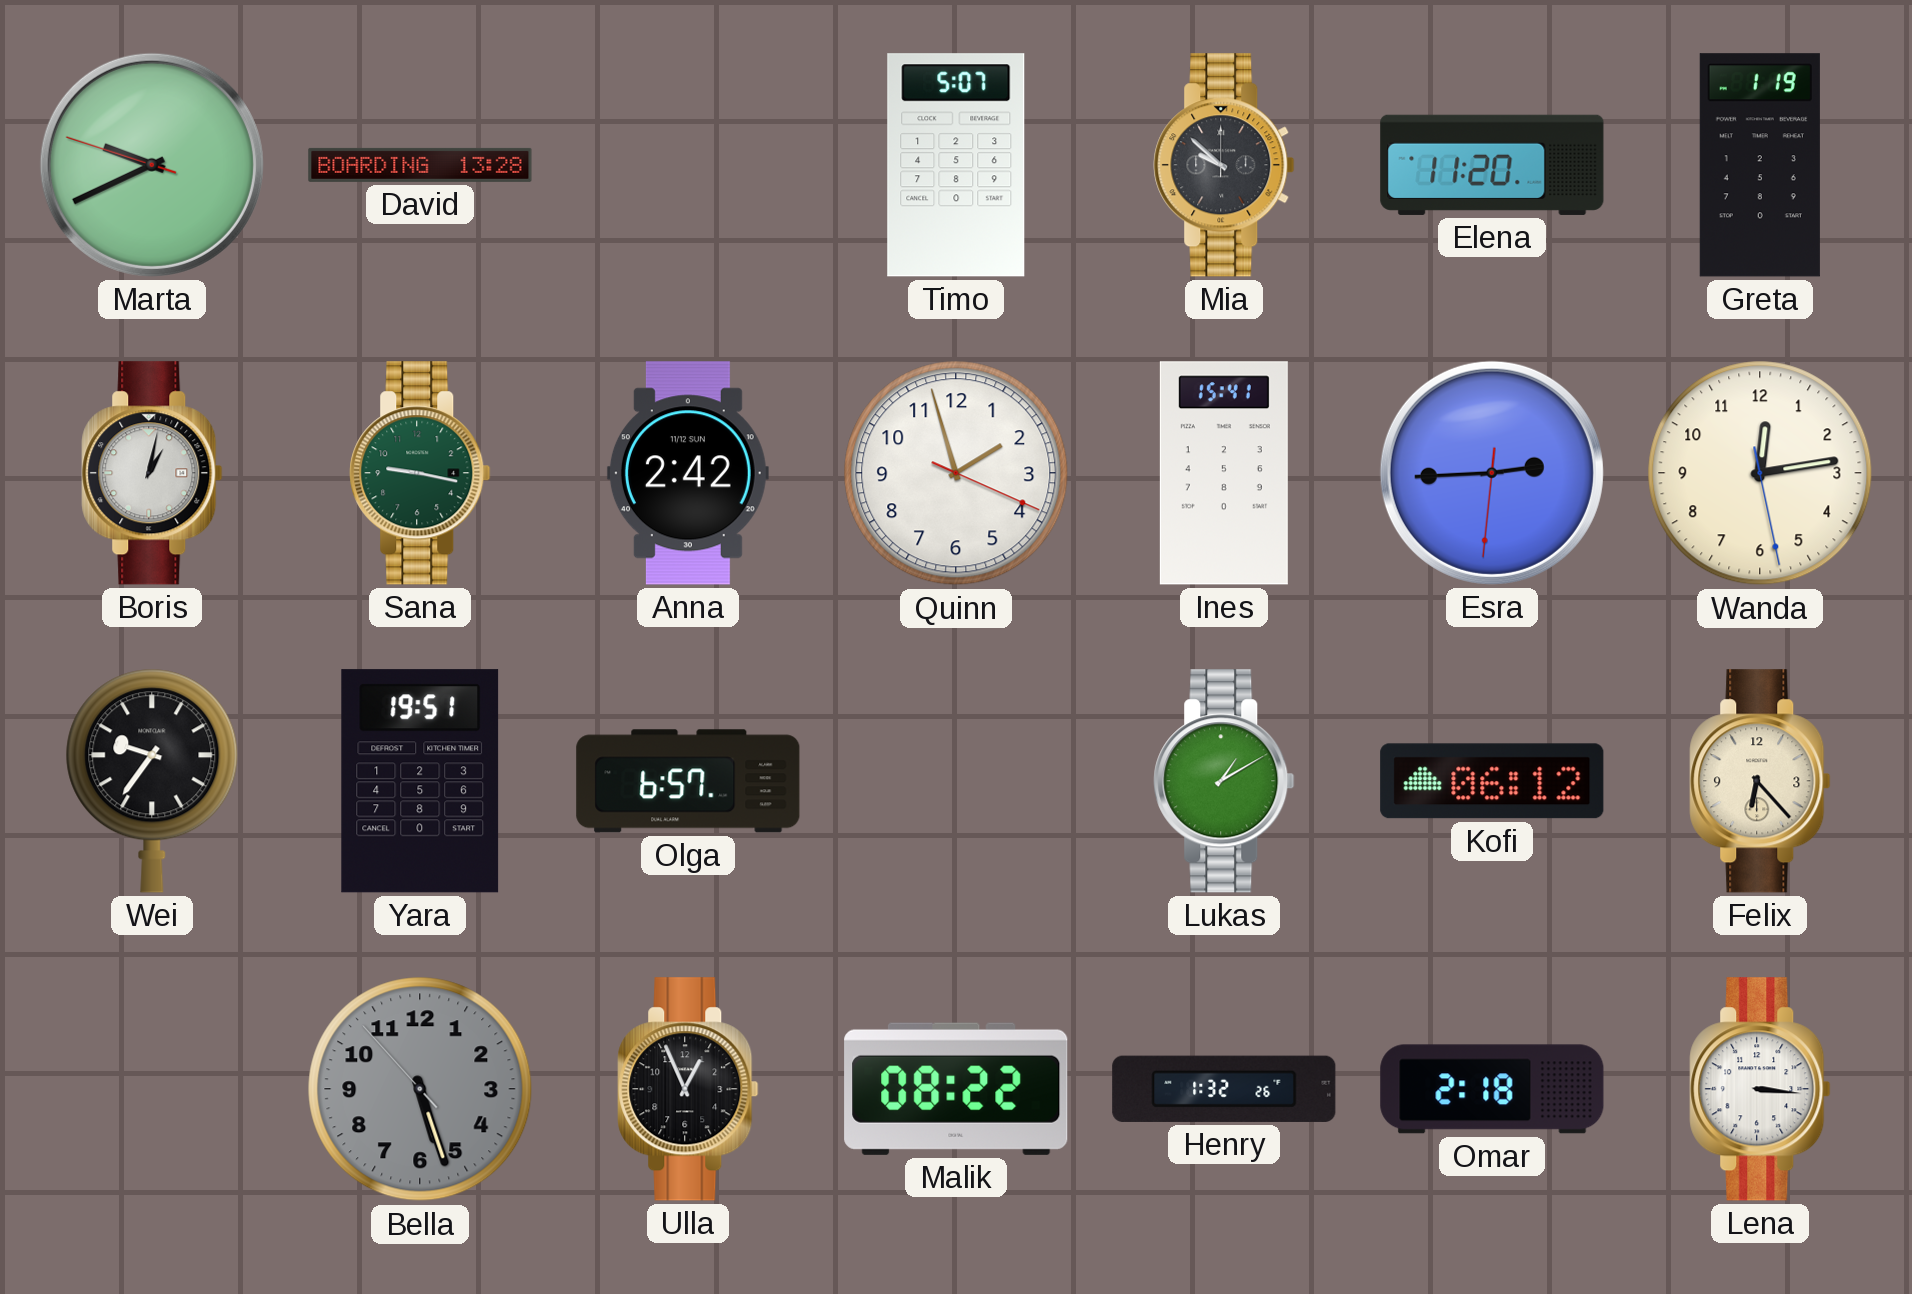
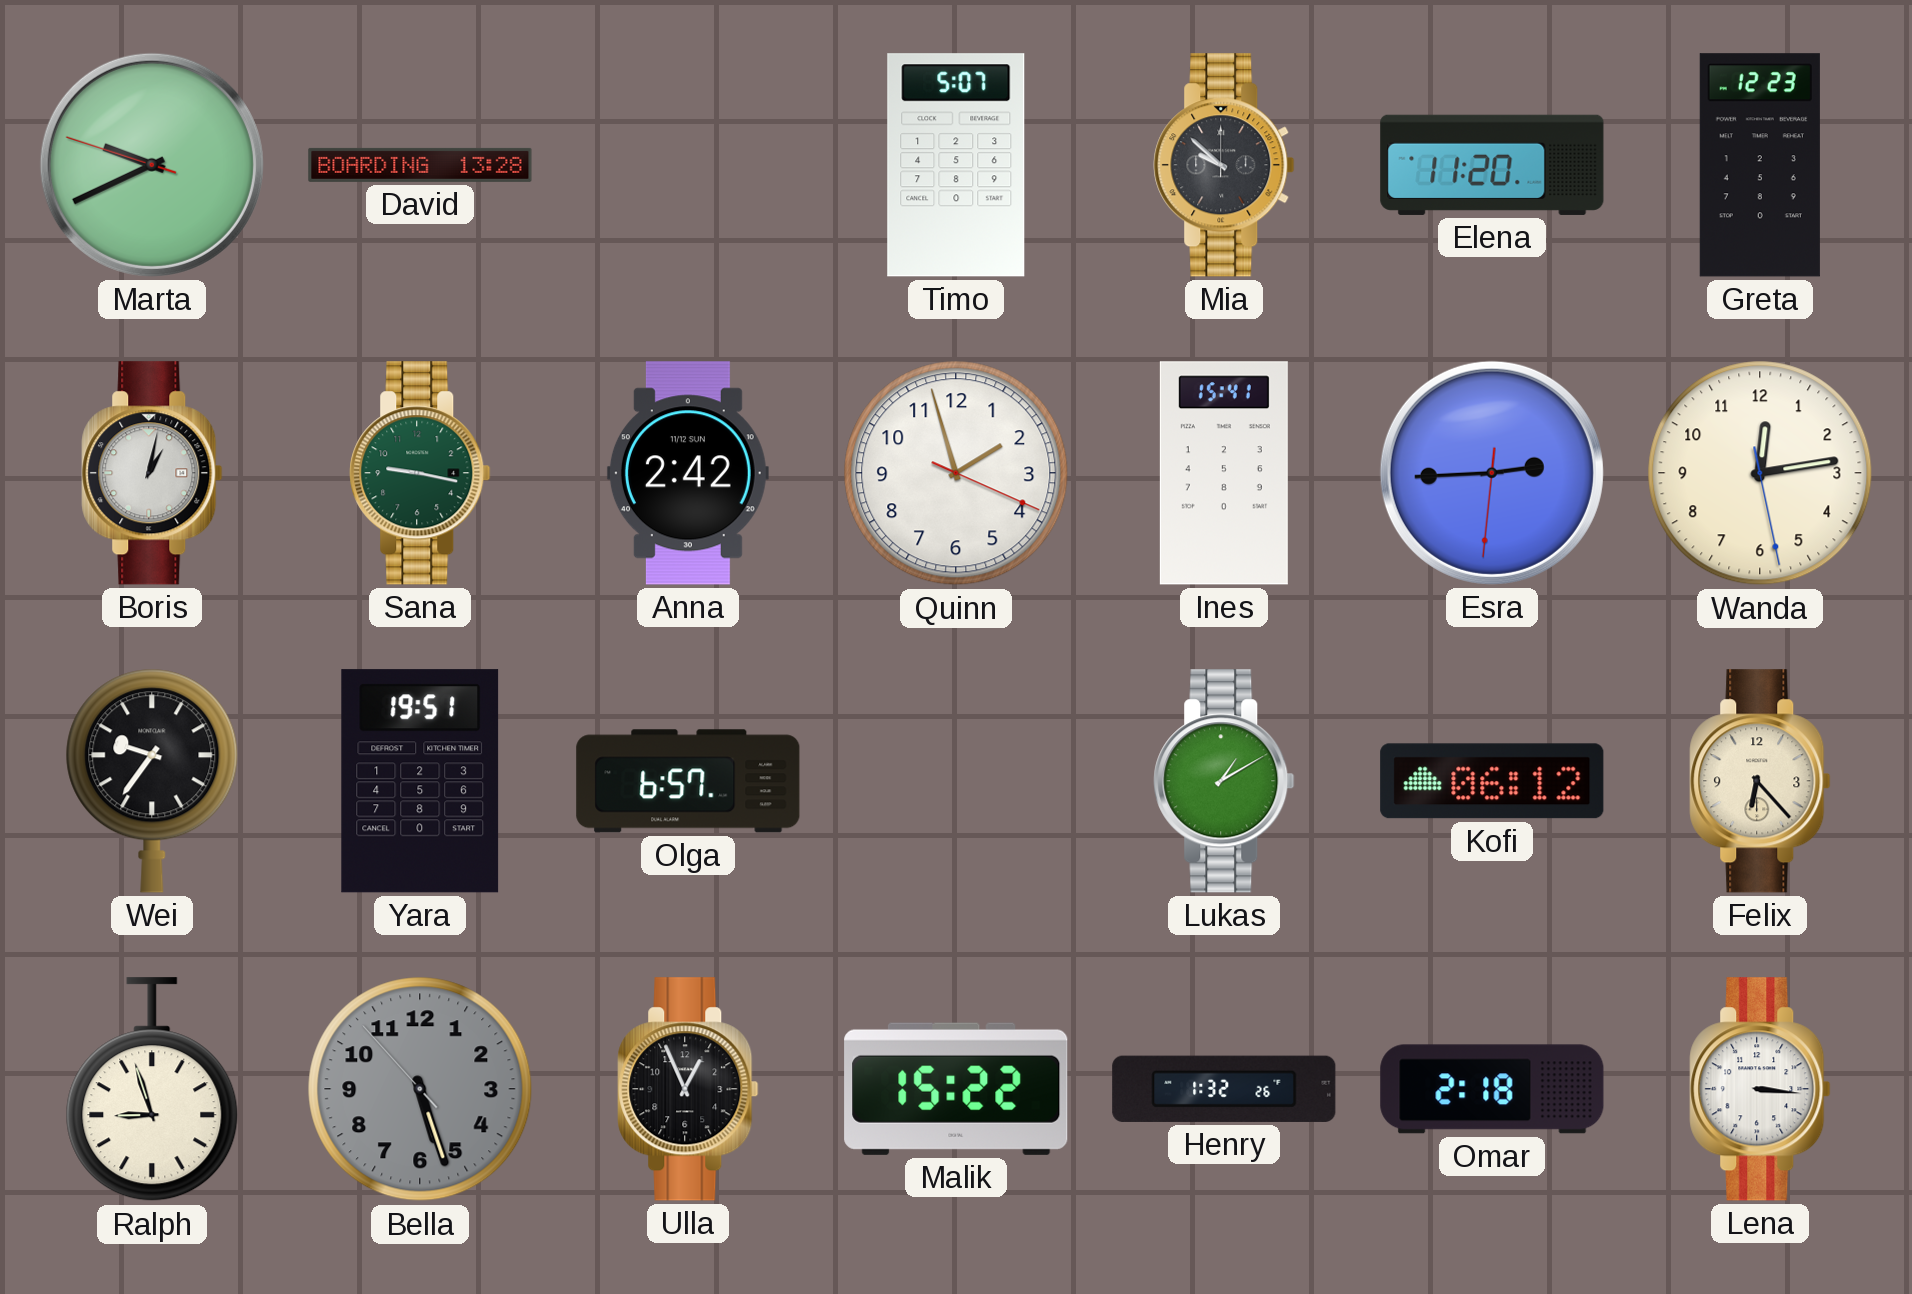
Greta: 1:19 -> 12:23 (1760, 165)
Ralph: none -> 8:57 (152, 1090)
Malik: 08:22 -> 15:22 (956, 1089)
